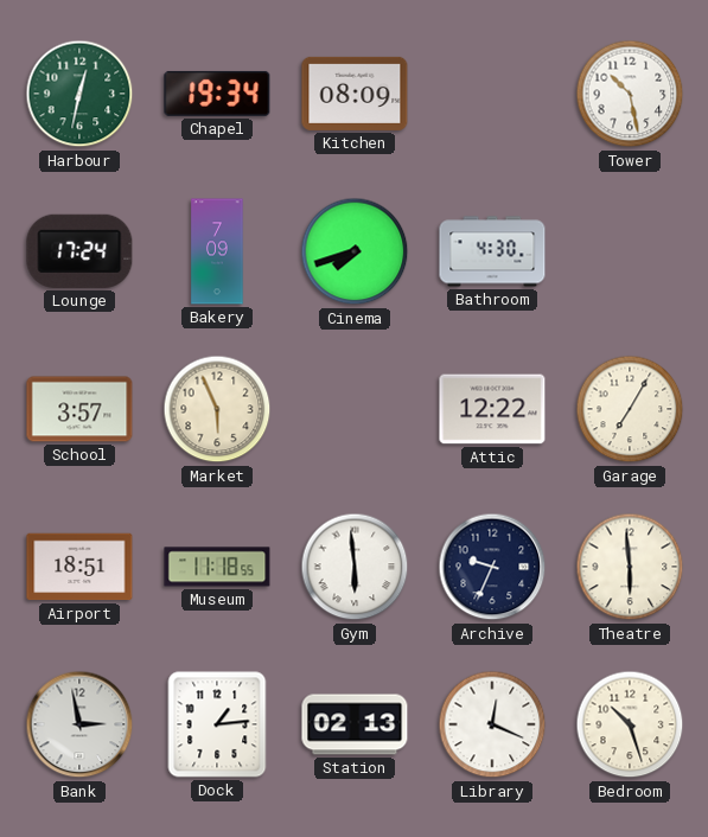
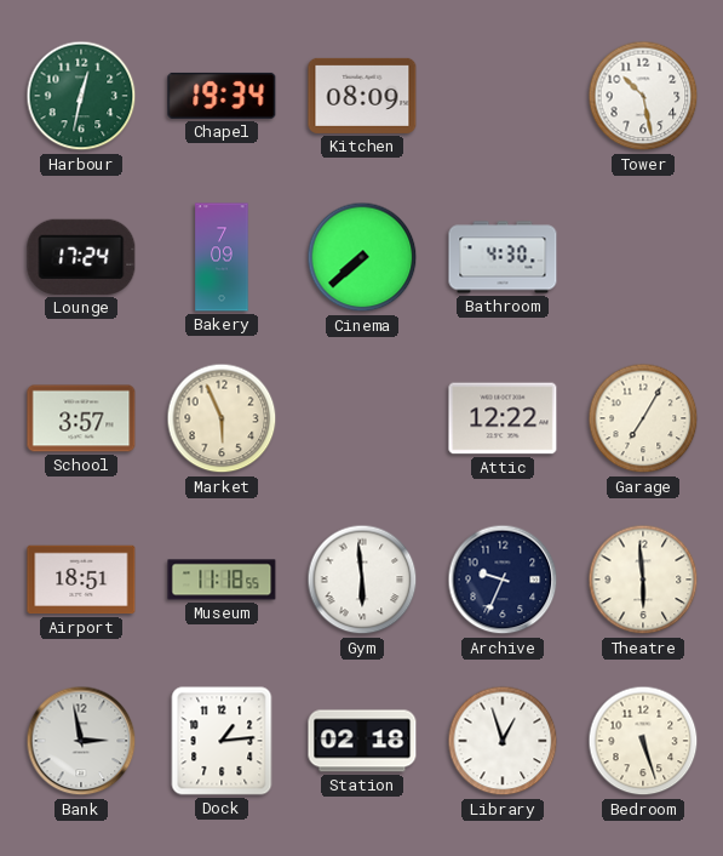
Cinema: 7:42 -> 7:38 (362, 257)
Station: 02:13 -> 02:18 (362, 741)
Library: 12:19 -> 12:57 (503, 741)
Bedroom: 10:27 -> 5:27 (643, 741)
